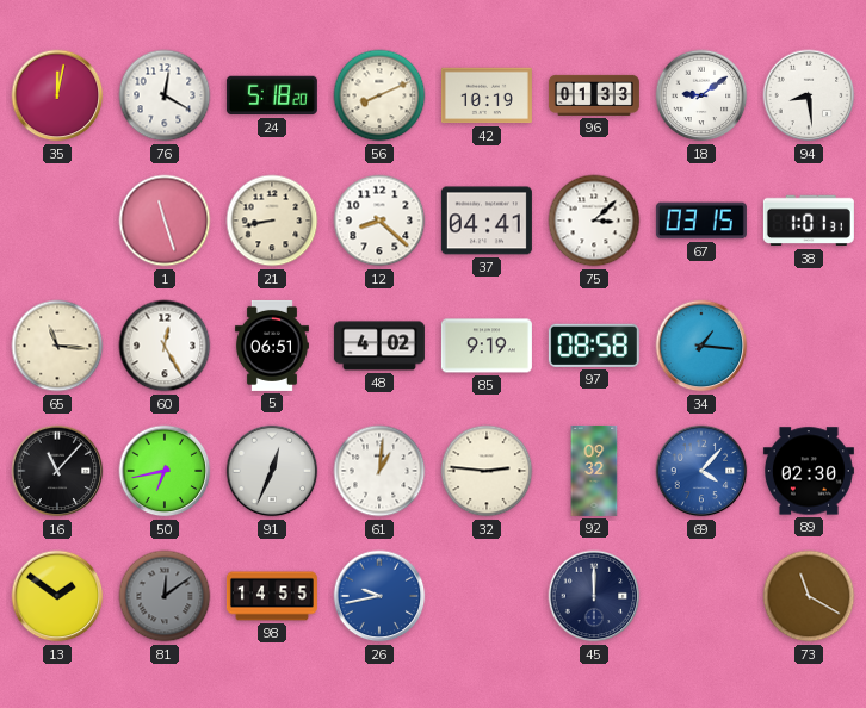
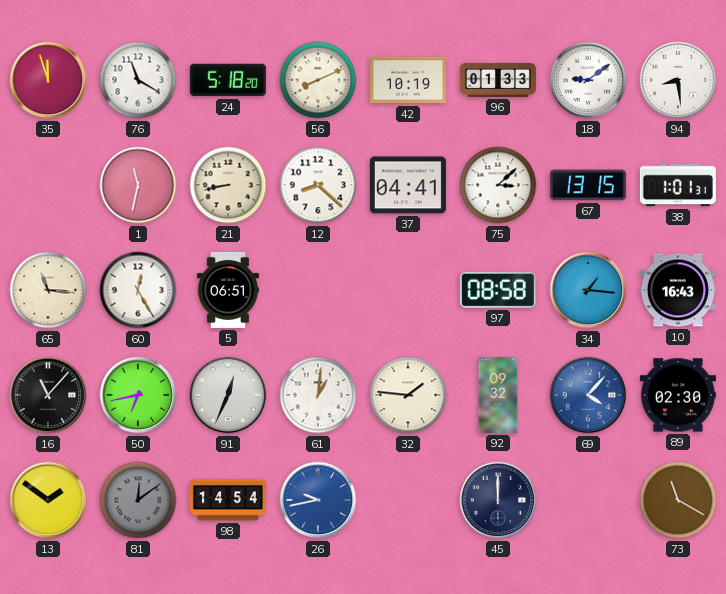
35: 12:02 -> 11:57 (48, 80)
76: 12:20 -> 11:20 (138, 80)
1: 11:27 -> 11:32 (138, 185)
67: 03:15 -> 13:15 (588, 185)
48: 4:02 -> none (379, 346)
85: 9:19 -> none (487, 346)
10: none -> 16:43 (678, 290)
32: 2:46 -> 1:46 (408, 395)
98: 14:55 -> 14:54 (228, 500)
